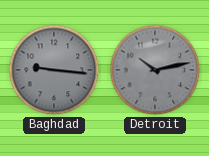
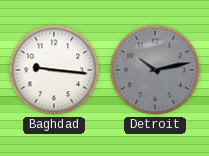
Baghdad dial: grey -> white (54, 70)
